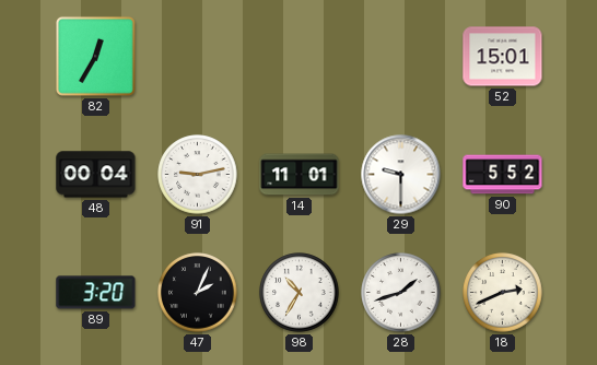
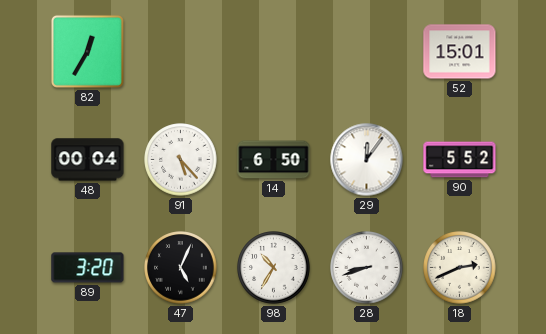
91: 9:13 -> 5:23 (181, 160)
14: 11:01 -> 6:50 (274, 160)
29: 9:30 -> 12:06 (367, 160)
47: 2:04 -> 5:04 (181, 268)
28: 1:42 -> 8:42 (367, 268)
